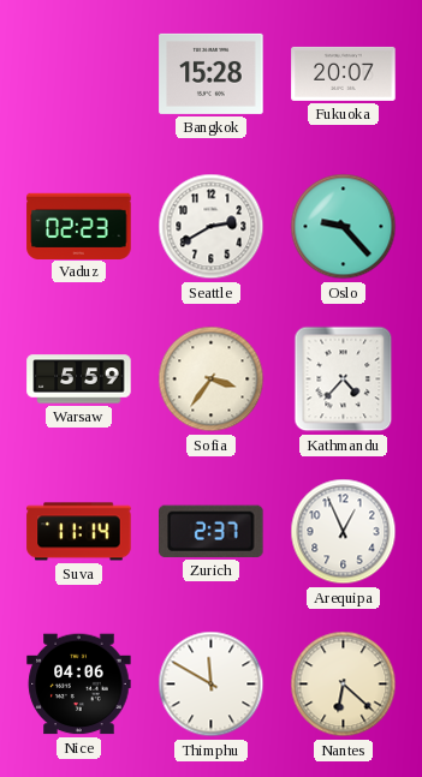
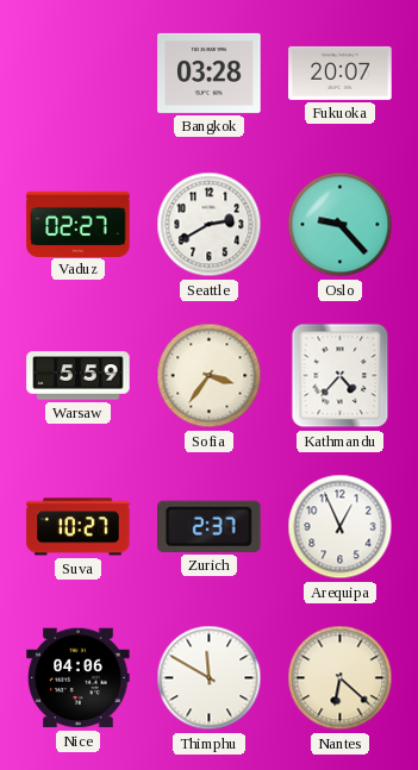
Bangkok: 15:28 -> 03:28 (210, 73)
Vaduz: 02:23 -> 02:27 (79, 224)
Suva: 11:14 -> 10:27 (79, 527)
